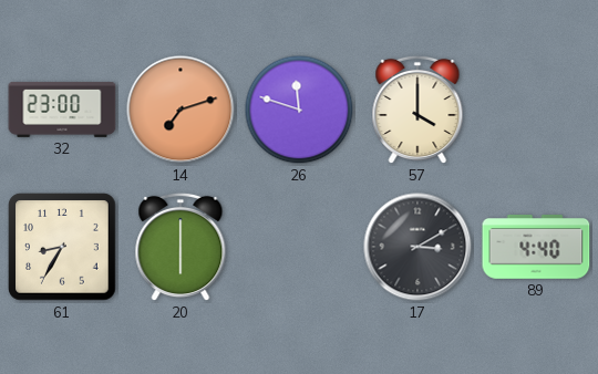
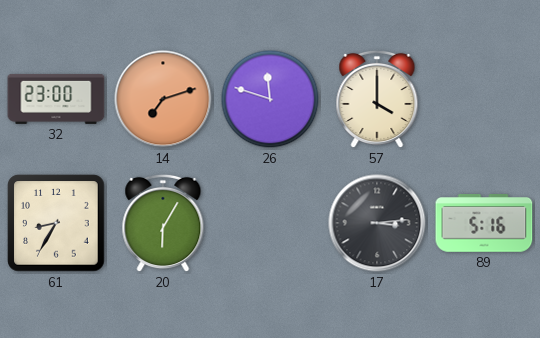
20: 6:00 -> 6:05 (163, 223)
17: 3:10 -> 3:14 (377, 223)
89: 4:40 -> 5:16 (484, 224)
